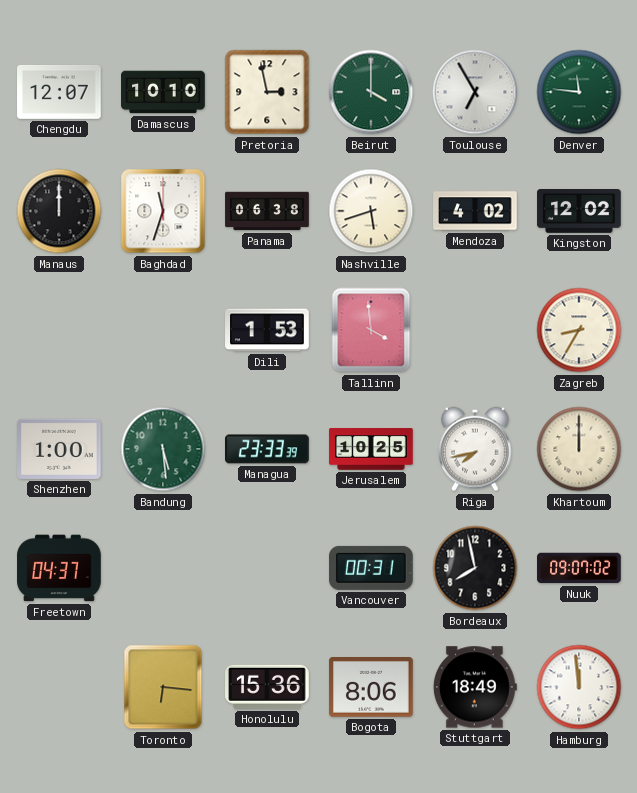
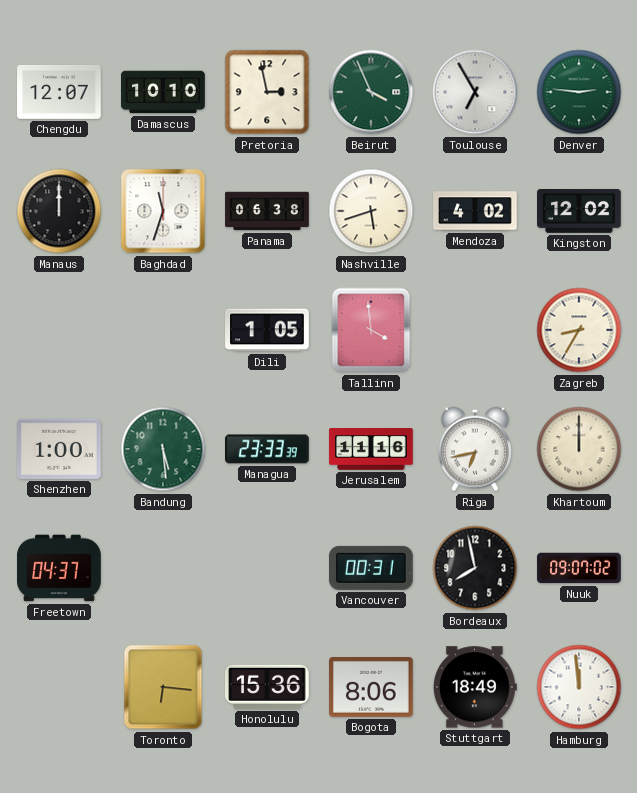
Beirut: 4:00 -> 3:56 (371, 92)
Denver: 11:46 -> 2:46 (579, 92)
Dili: 1:53 -> 1:05 (267, 330)
Jerusalem: 10:25 -> 11:16 (371, 449)
Riga: 7:43 -> 6:43 (476, 449)
